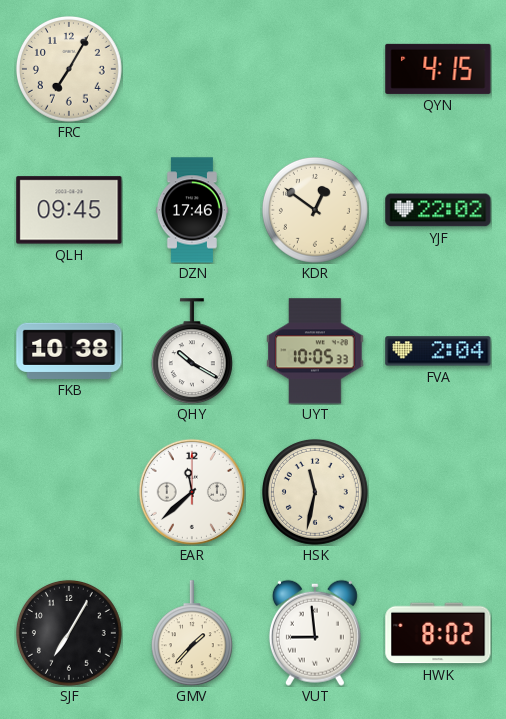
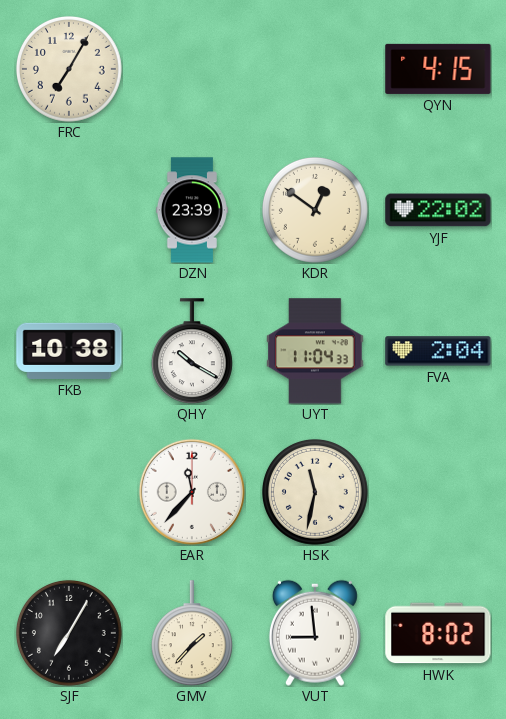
QLH: 09:45 -> none (69, 210)
DZN: 17:46 -> 23:39 (192, 210)
UYT: 10:05 -> 11:04 (315, 351)
EAR: 11:38 -> 11:37 (191, 491)
